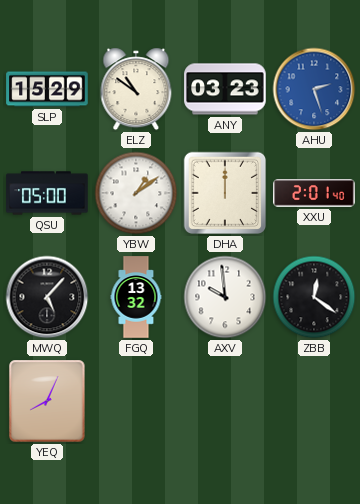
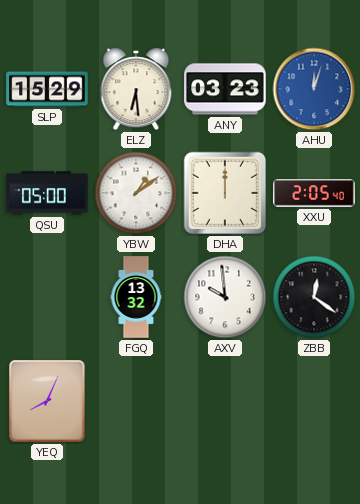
ELZ: 10:51 -> 6:29 (136, 89)
AHU: 2:27 -> 12:03 (314, 89)
XXU: 2:01 -> 2:05 (314, 193)
MWQ: 5:07 -> none (47, 297)
